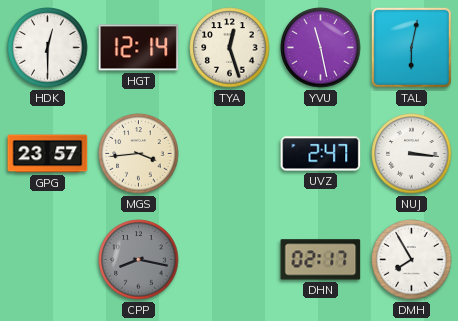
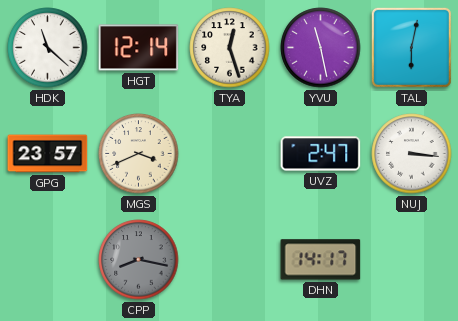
HDK: 12:30 -> 11:22 (48, 48)
MGS: 3:44 -> 3:41 (139, 154)
DHN: 02:17 -> 14:17 (321, 260)
DMH: 7:55 -> none (412, 260)
